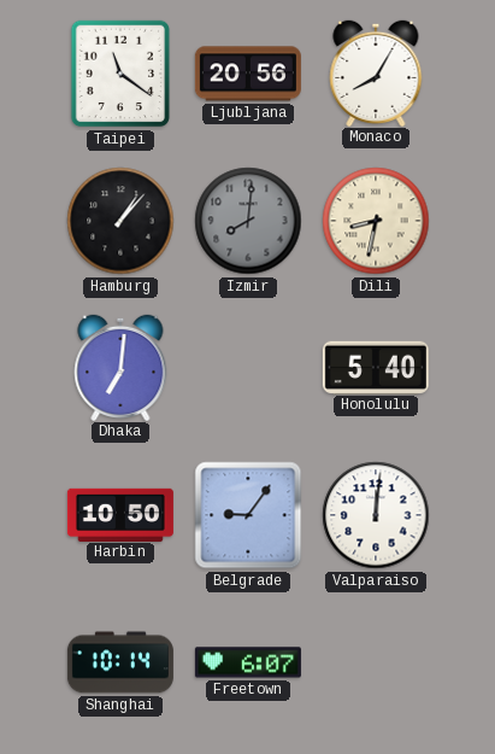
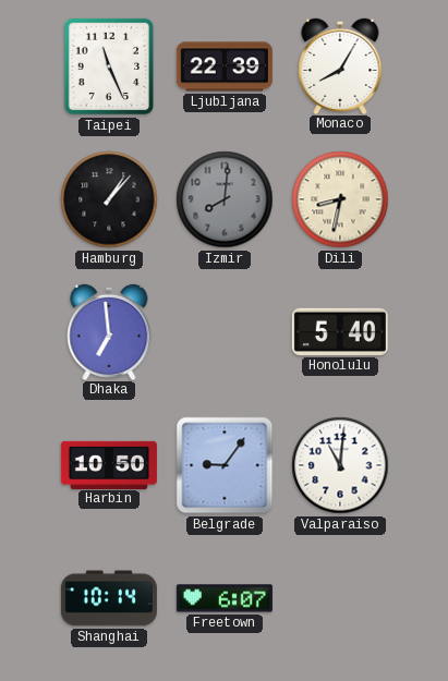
Taipei: 11:21 -> 11:26 (109, 66)
Ljubljana: 20:56 -> 22:39 (225, 66)
Dhaka: 7:01 -> 6:59 (109, 331)
Valparaiso: 12:01 -> 11:01 (340, 465)
